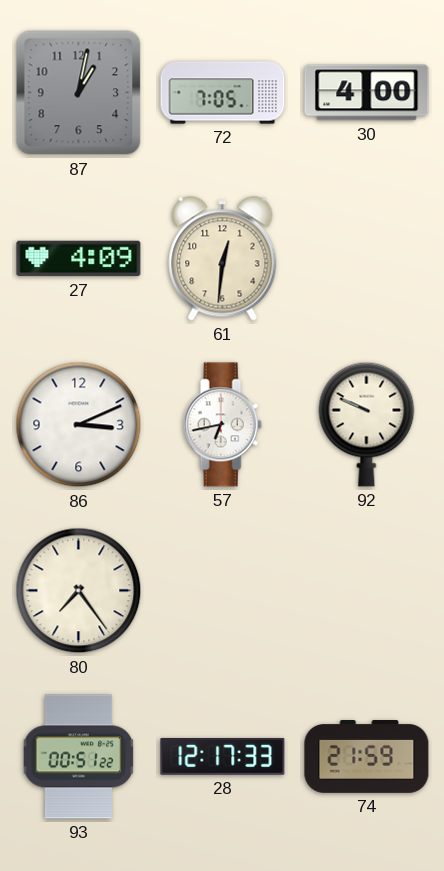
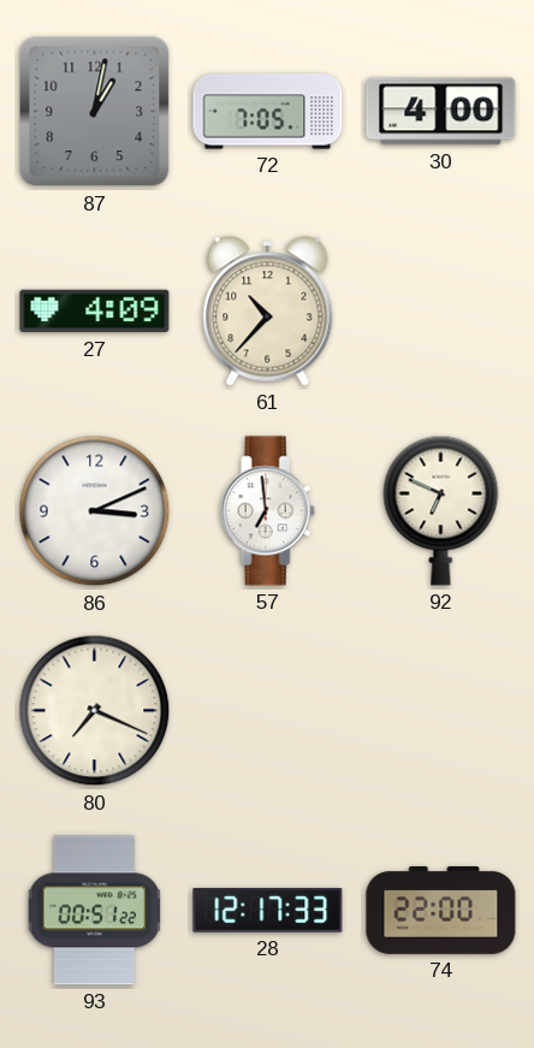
61: 12:31 -> 10:37 (268, 312)
57: 6:43 -> 6:59 (267, 511)
92: 9:49 -> 6:49 (441, 510)
80: 7:24 -> 7:19 (95, 711)
74: 21:59 -> 22:00 (441, 911)
